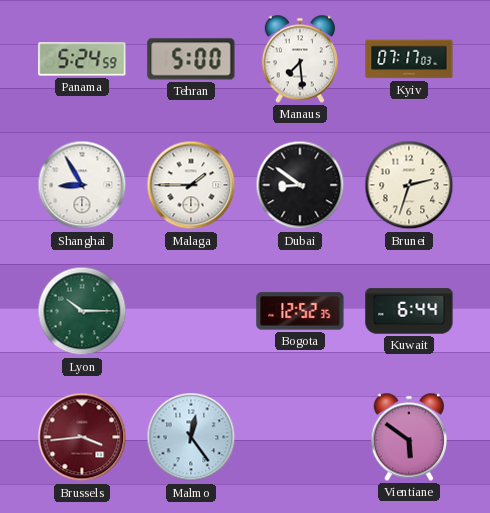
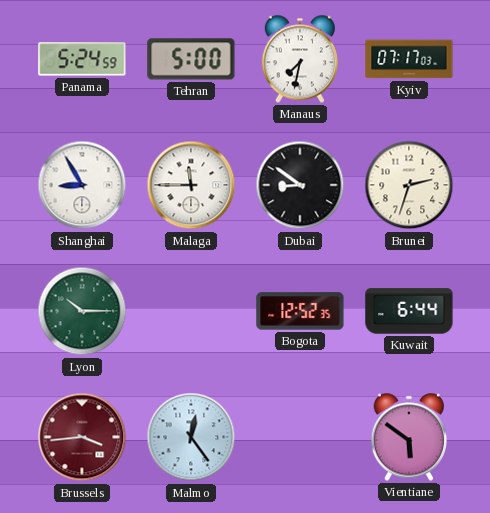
Manaus: 7:29 -> 7:32 (299, 59)
Malaga: 1:45 -> 11:45 (191, 185)
